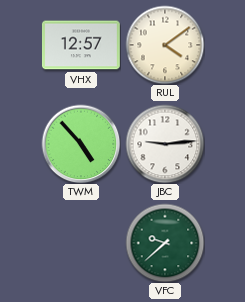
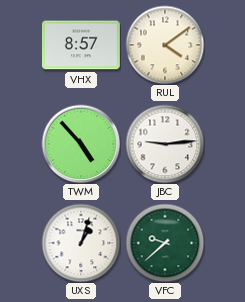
VHX: 12:57 -> 8:57 (81, 45)
UXS: none -> 1:03 (81, 243)
